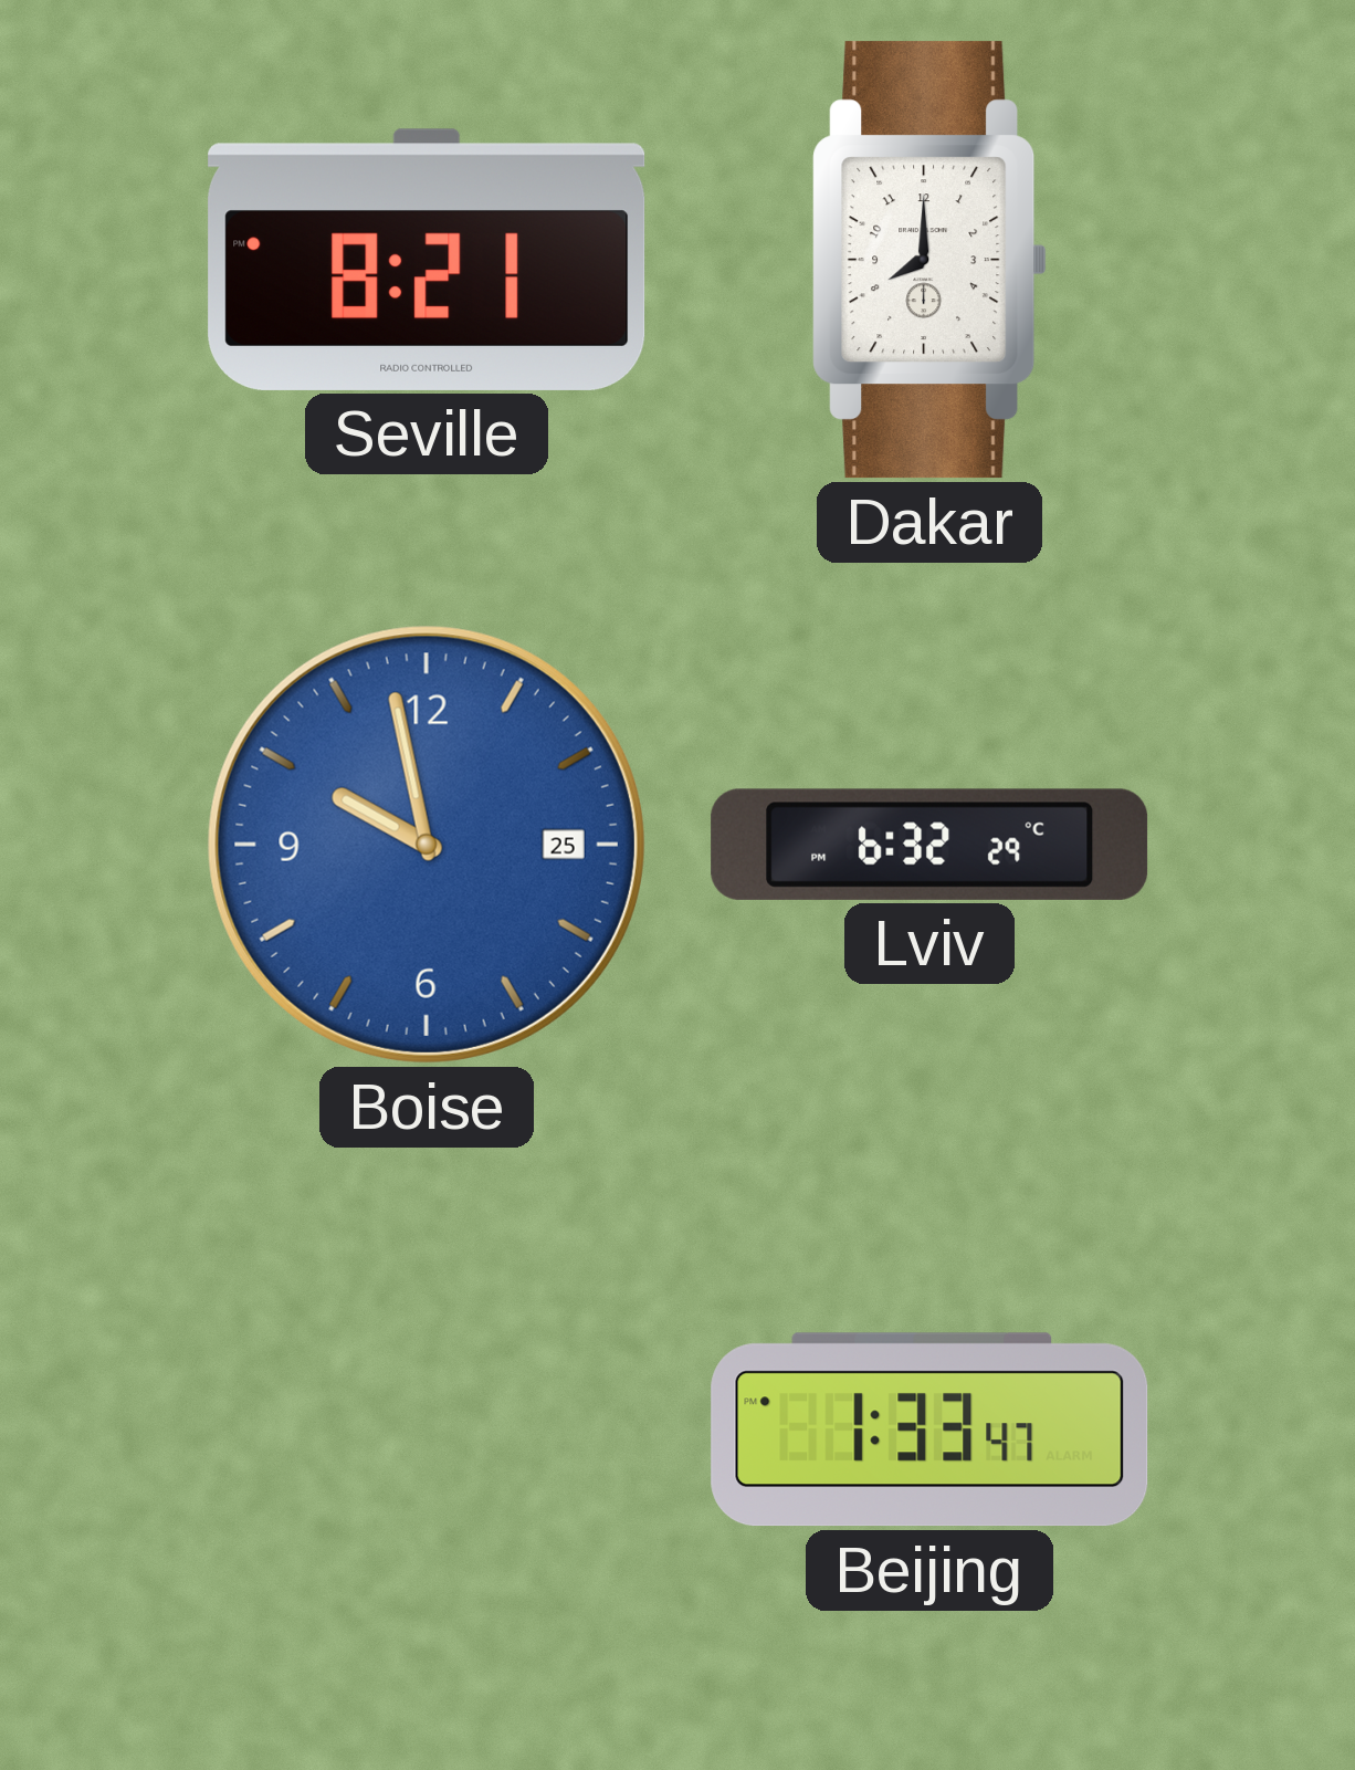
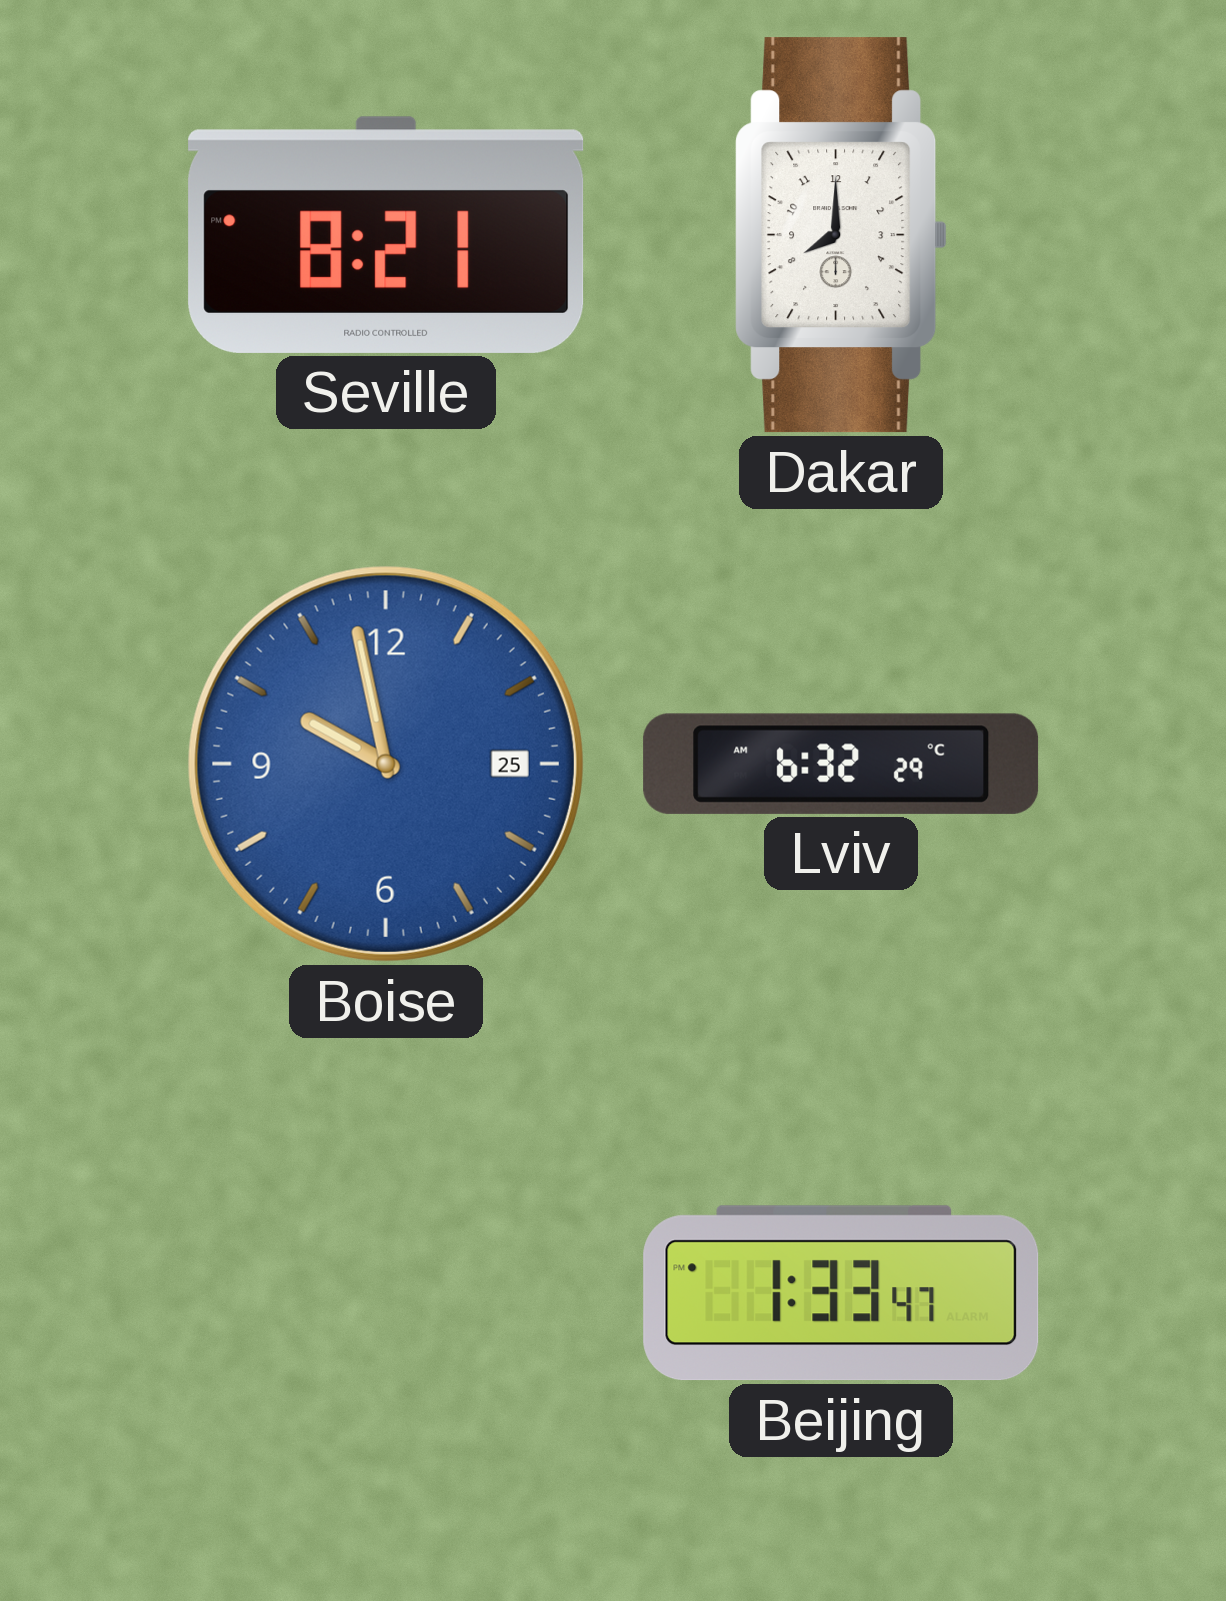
Lviv: 6:32 PM -> 6:32 AM (841, 764)
